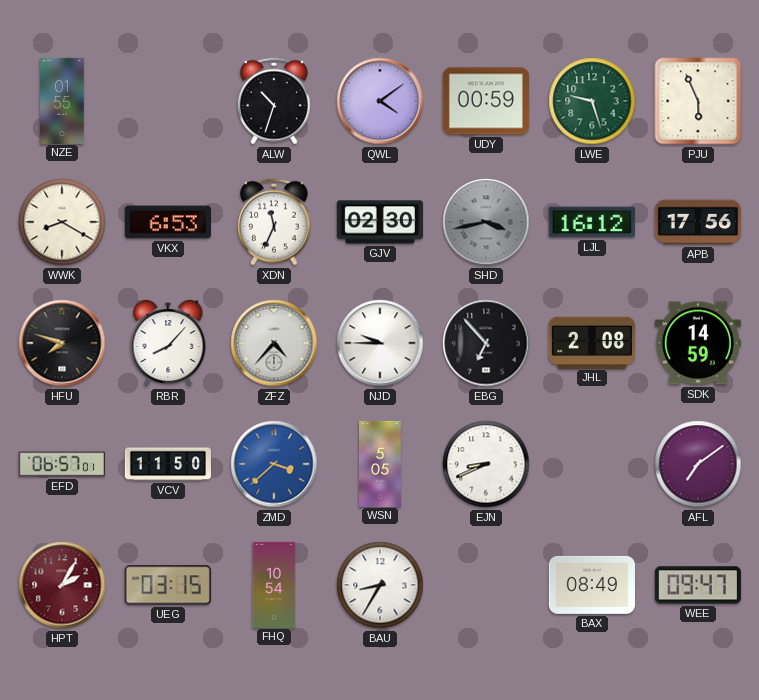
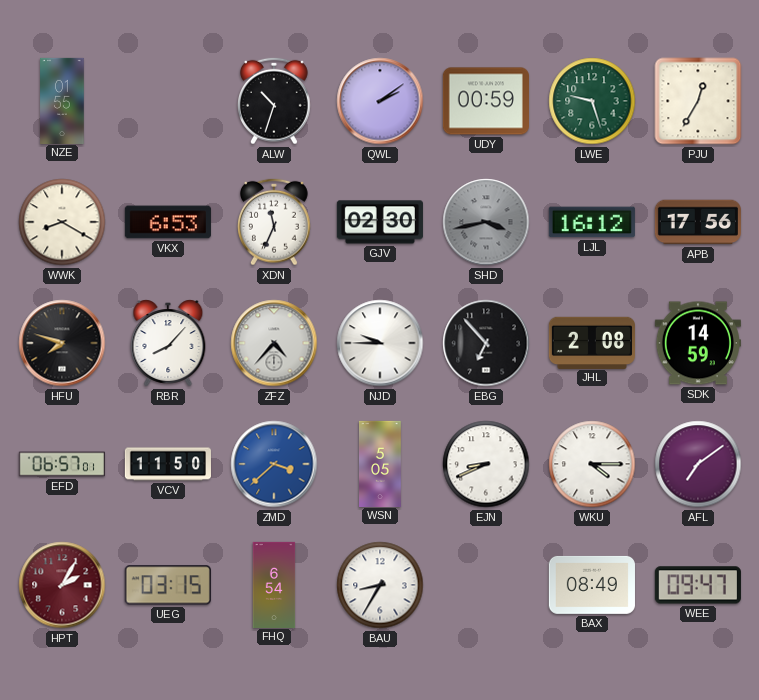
QWL: 4:09 -> 2:09 (380, 101)
PJU: 5:56 -> 12:35 (698, 101)
WKU: none -> 4:15 (592, 464)
FHQ: 10:54 -> 6:54 (274, 584)
